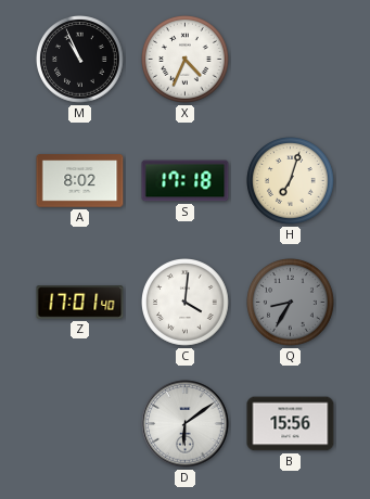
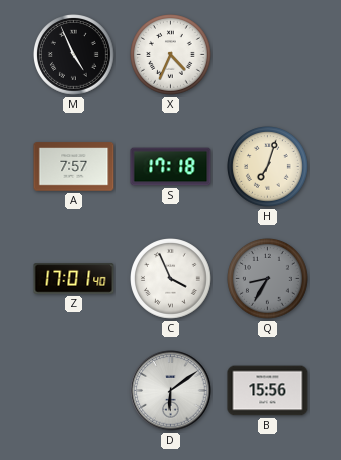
M: 10:56 -> 4:56 (74, 55)
A: 8:02 -> 7:57 (74, 167)
C: 4:01 -> 3:56 (171, 279)
